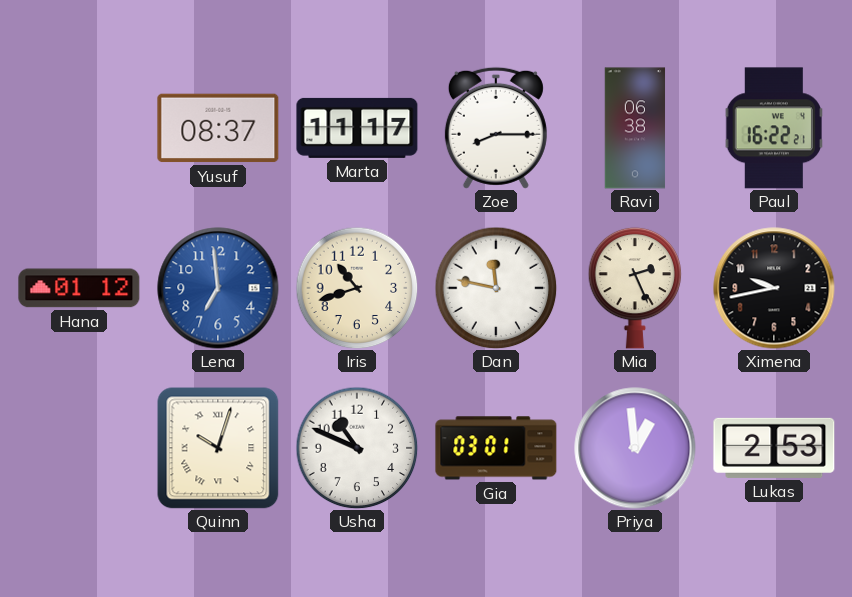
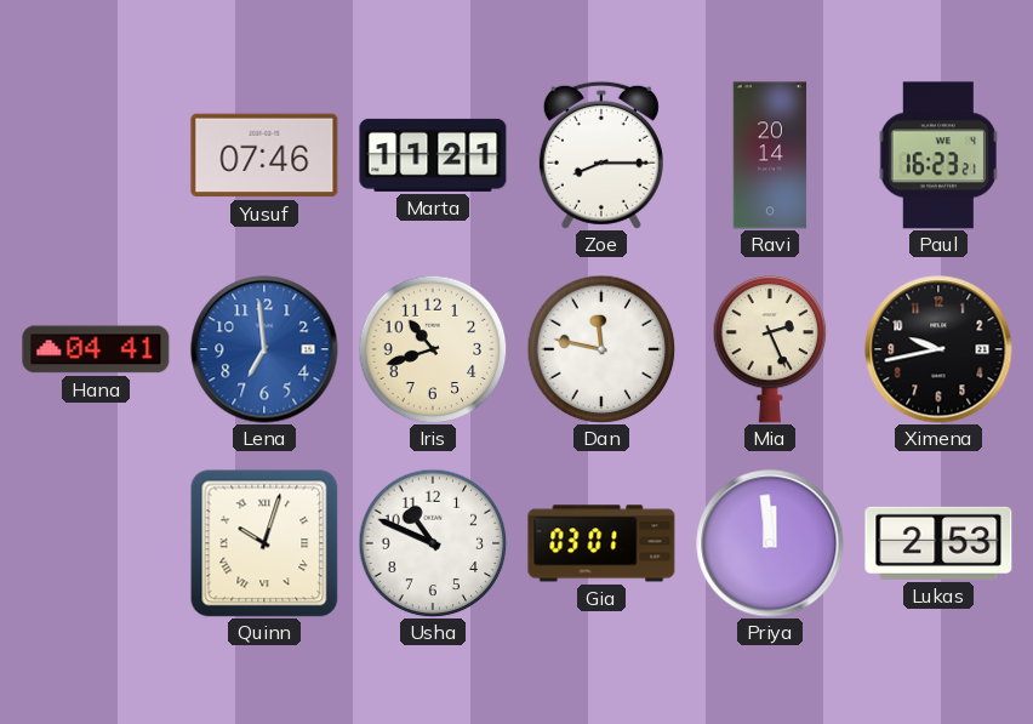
Yusuf: 08:37 -> 07:46 (264, 155)
Marta: 11:17 -> 11:21 (433, 155)
Ravi: 06:38 -> 20:14 (770, 155)
Paul: 16:22 -> 16:23 (938, 155)
Hana: 01:12 -> 04:41 (96, 349)
Priya: 12:59 -> 11:59 (770, 543)
